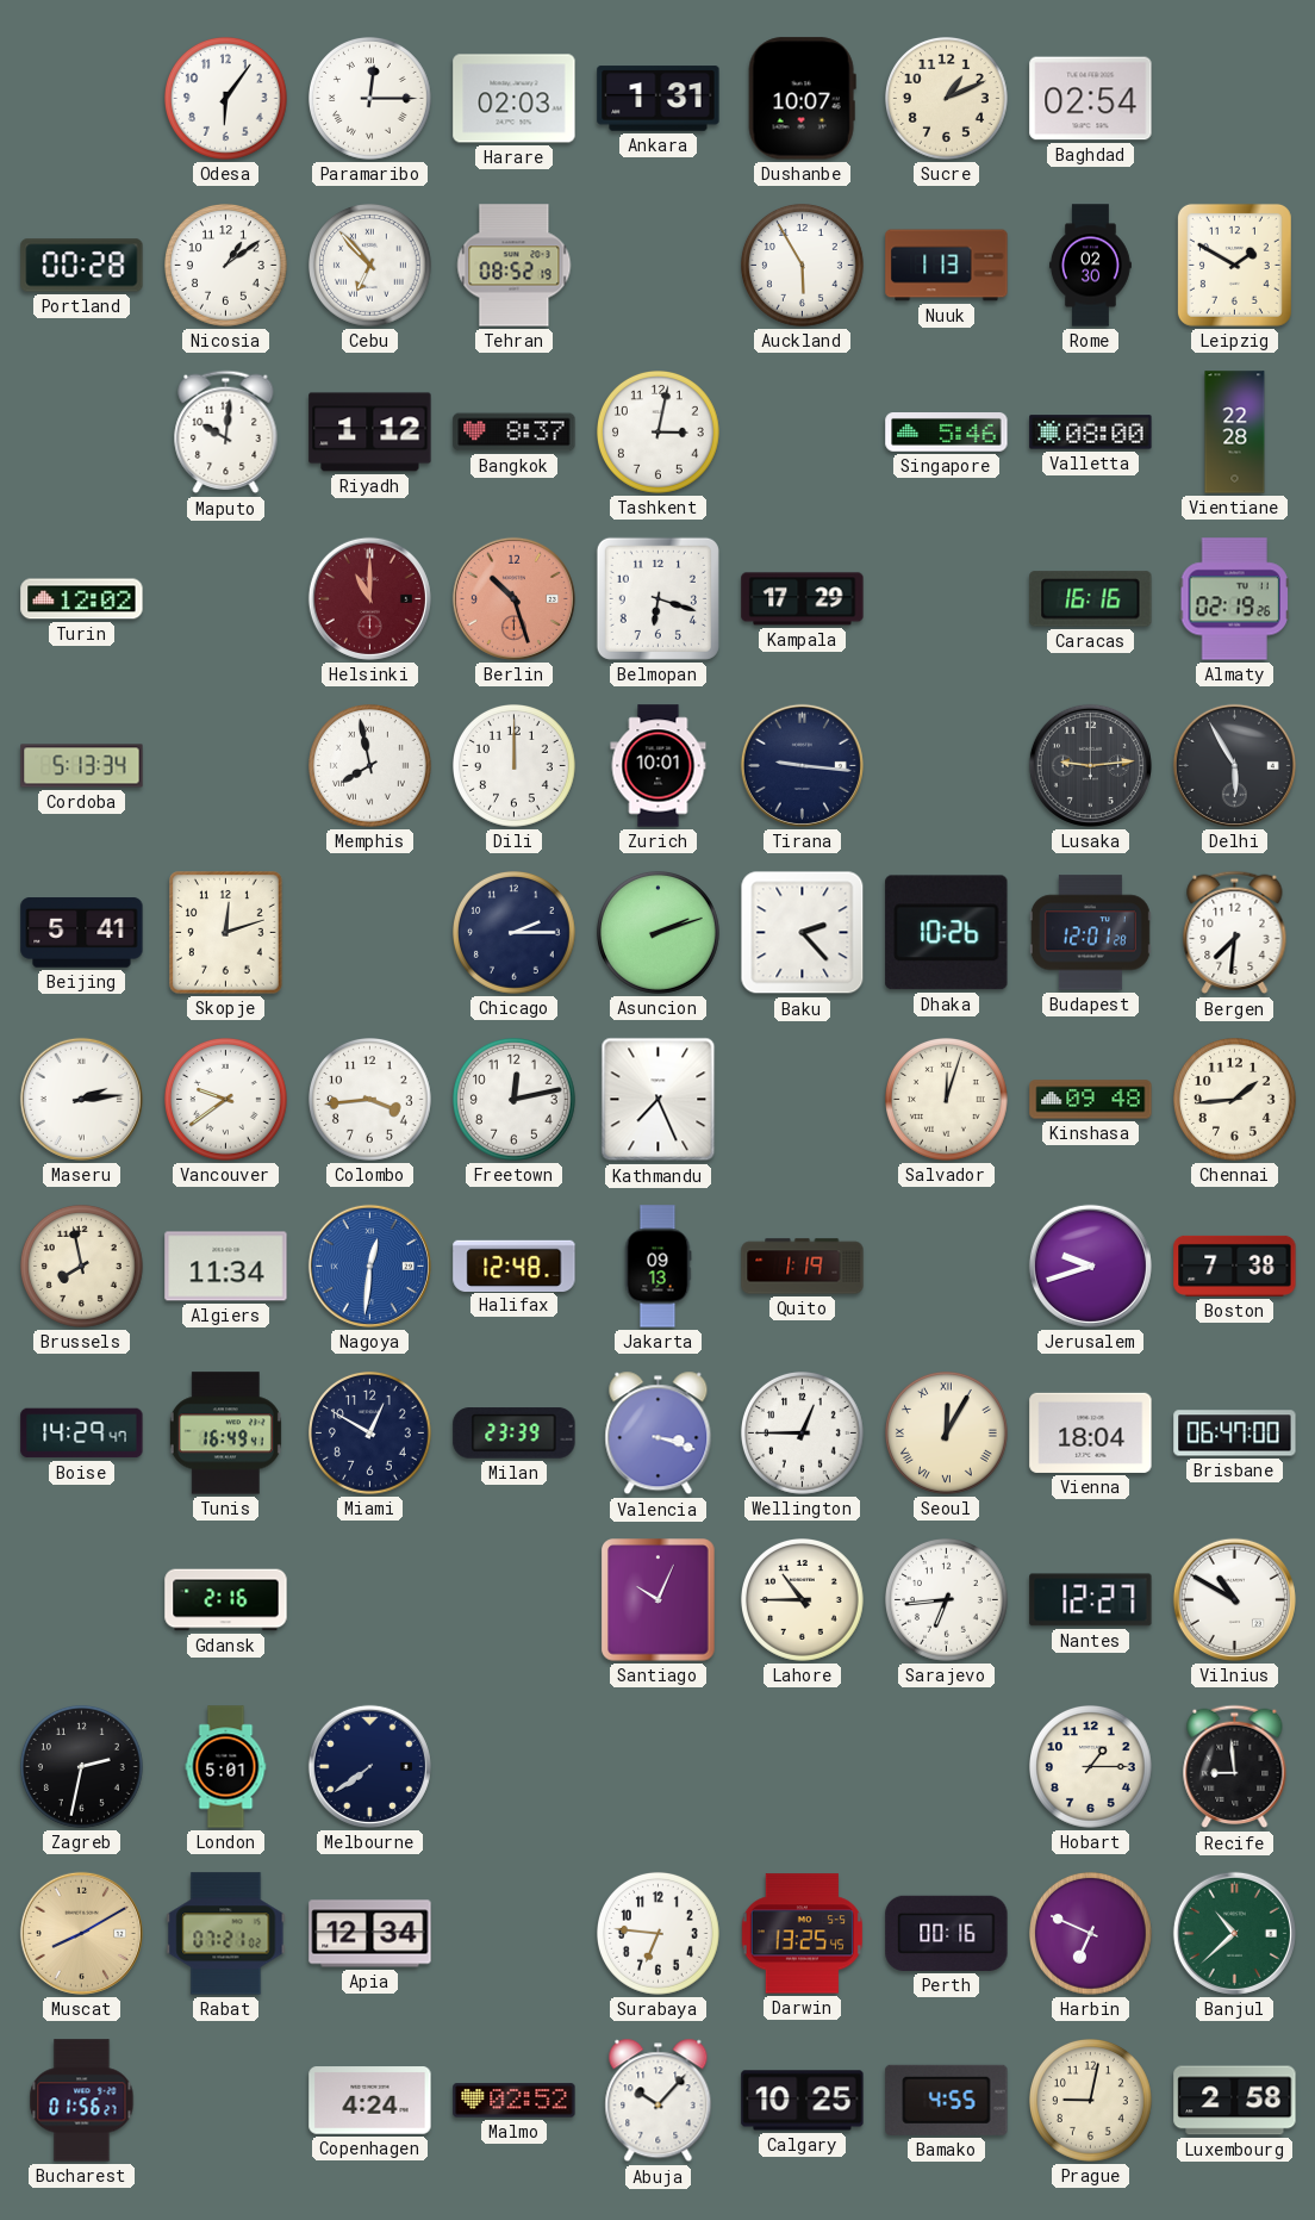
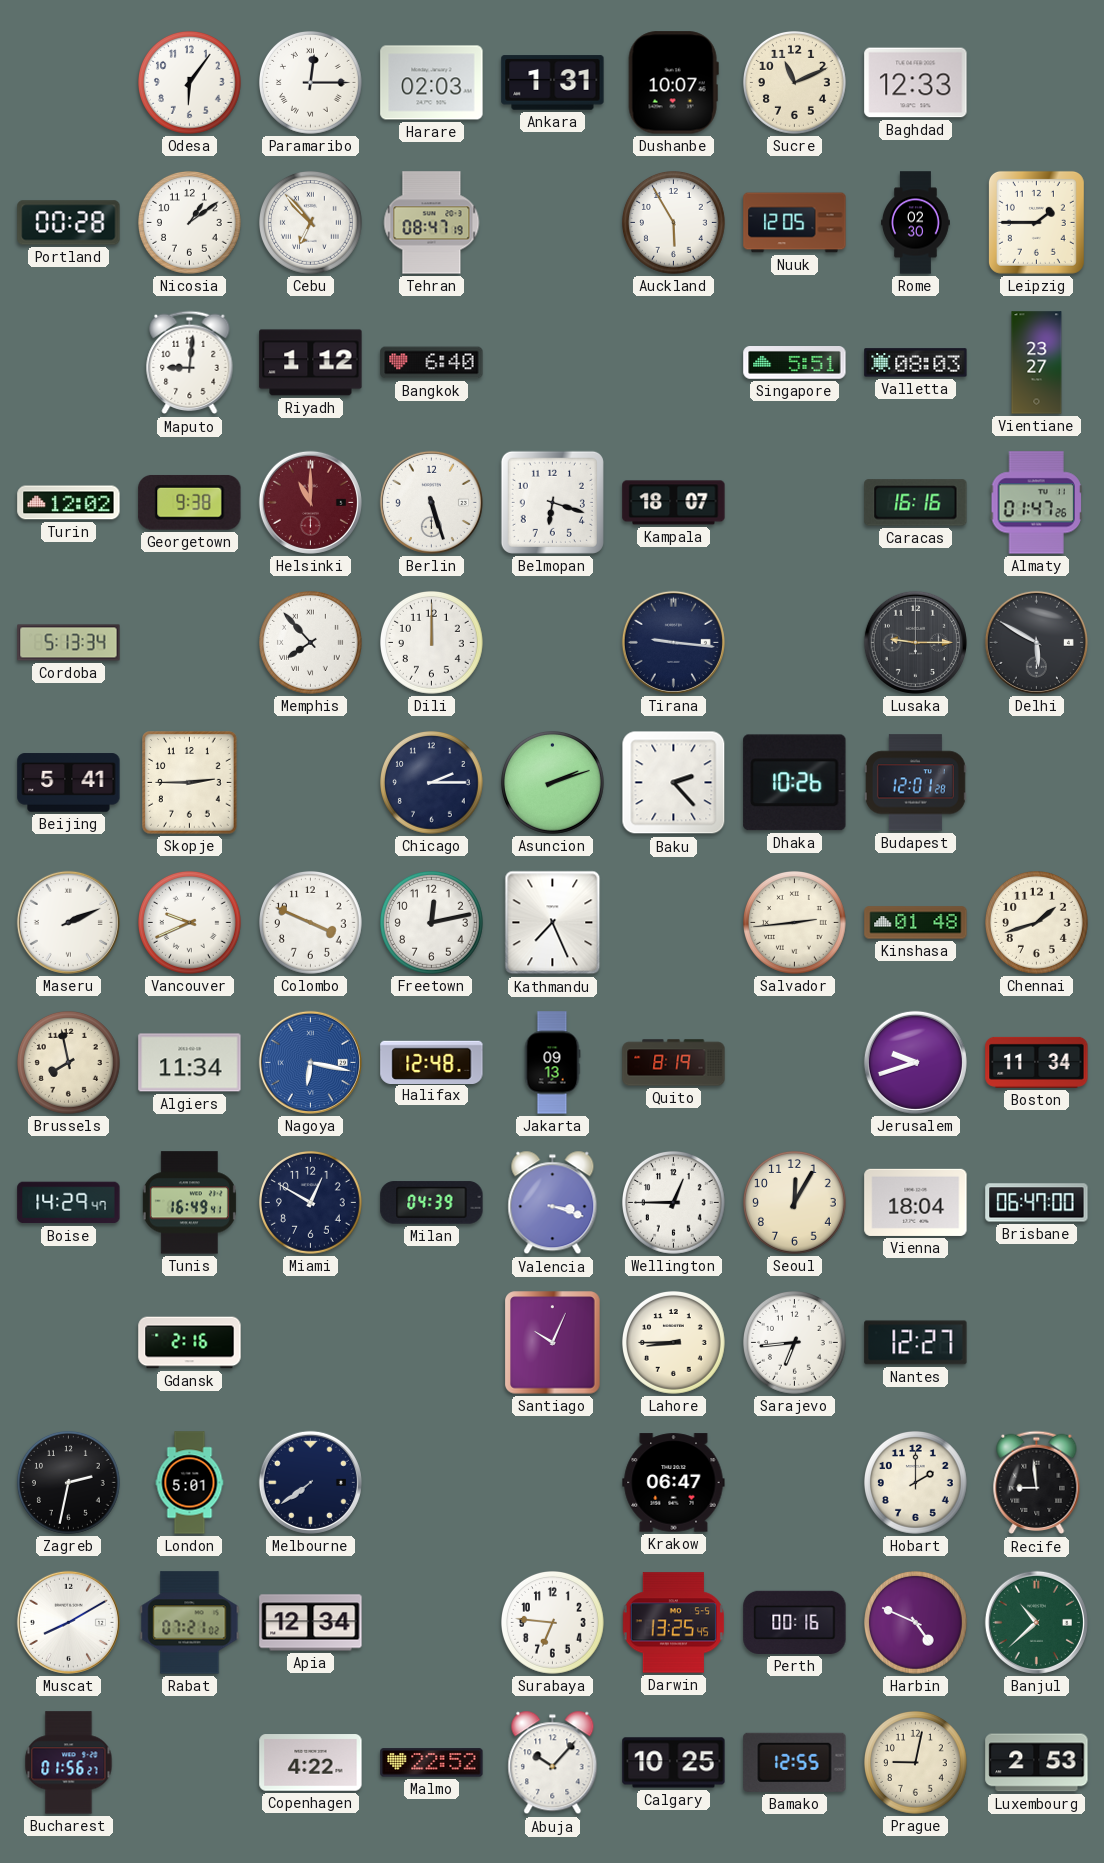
Sucre: 1:11 -> 11:11 (795, 83)
Baghdad: 02:54 -> 12:33 (916, 83)
Tehran: 08:52 -> 08:47 (432, 223)
Nuuk: 1:13 -> 12:05 (795, 223)
Leipzig: 1:50 -> 1:45 (1036, 222)
Maputo: 10:01 -> 9:01 (190, 363)
Bangkok: 8:37 -> 6:40 (432, 363)
Tashkent: 3:02 -> none (659, 433)
Singapore: 5:46 -> 5:51 (795, 363)
Valletta: 08:00 -> 08:03 (916, 363)
Vientiane: 22:28 -> 23:27 (1037, 363)
Georgetown: none -> 9:38 (190, 502)
Berlin: 10:27 -> 5:27 (431, 502)
Berlin dial: salmon -> white (431, 502)
Kampala: 17:29 -> 18:07 (674, 503)
Almaty: 02:19 -> 01:47 (1036, 503)
Memphis: 7:58 -> 7:53 (311, 643)
Zurich: 10:01 -> none (659, 766)
Lusaka: 9:14 -> 9:15 (915, 642)
Delhi: 5:55 -> 5:50 (1036, 642)
Skopje: 12:12 -> 2:45 (190, 783)
Bergen: 7:31 -> none (1235, 933)
Maseru: 2:14 -> 2:11 (68, 922)
Vancouver: 9:39 -> 9:41 (190, 923)
Colombo: 3:44 -> 3:49 (311, 923)
Salvador: 12:03 -> 2:44 (795, 923)
Kinshasa: 09:48 -> 01:48 (916, 923)
Chennai: 1:44 -> 1:42 (1037, 923)
Nagoya: 12:31 -> 6:17 (310, 1062)
Quito: 1:19 -> 8:19 (674, 1063)
Boston: 7:38 -> 11:34 (1037, 1062)
Milan: 23:39 -> 04:39 (432, 1203)
Seoul numerals: Roman -> Arabic (795, 1203)
Lahore: 10:45 -> 8:45 (674, 1343)
Vilnius: 10:50 -> none (1234, 1599)
Krakow: none -> 06:47 (674, 1483)
Hobart: 1:15 -> 2:00 (916, 1483)
Muscat dial: champagne -> white (68, 1622)
Harbin: 6:49 -> 4:49 (916, 1623)
Copenhagen: 4:24 -> 4:22 (311, 1763)
Malmo: 02:52 -> 22:52 (432, 1763)
Bamako: 4:55 -> 12:55 (795, 1762)
Luxembourg: 2:58 -> 2:53 (1037, 1763)
